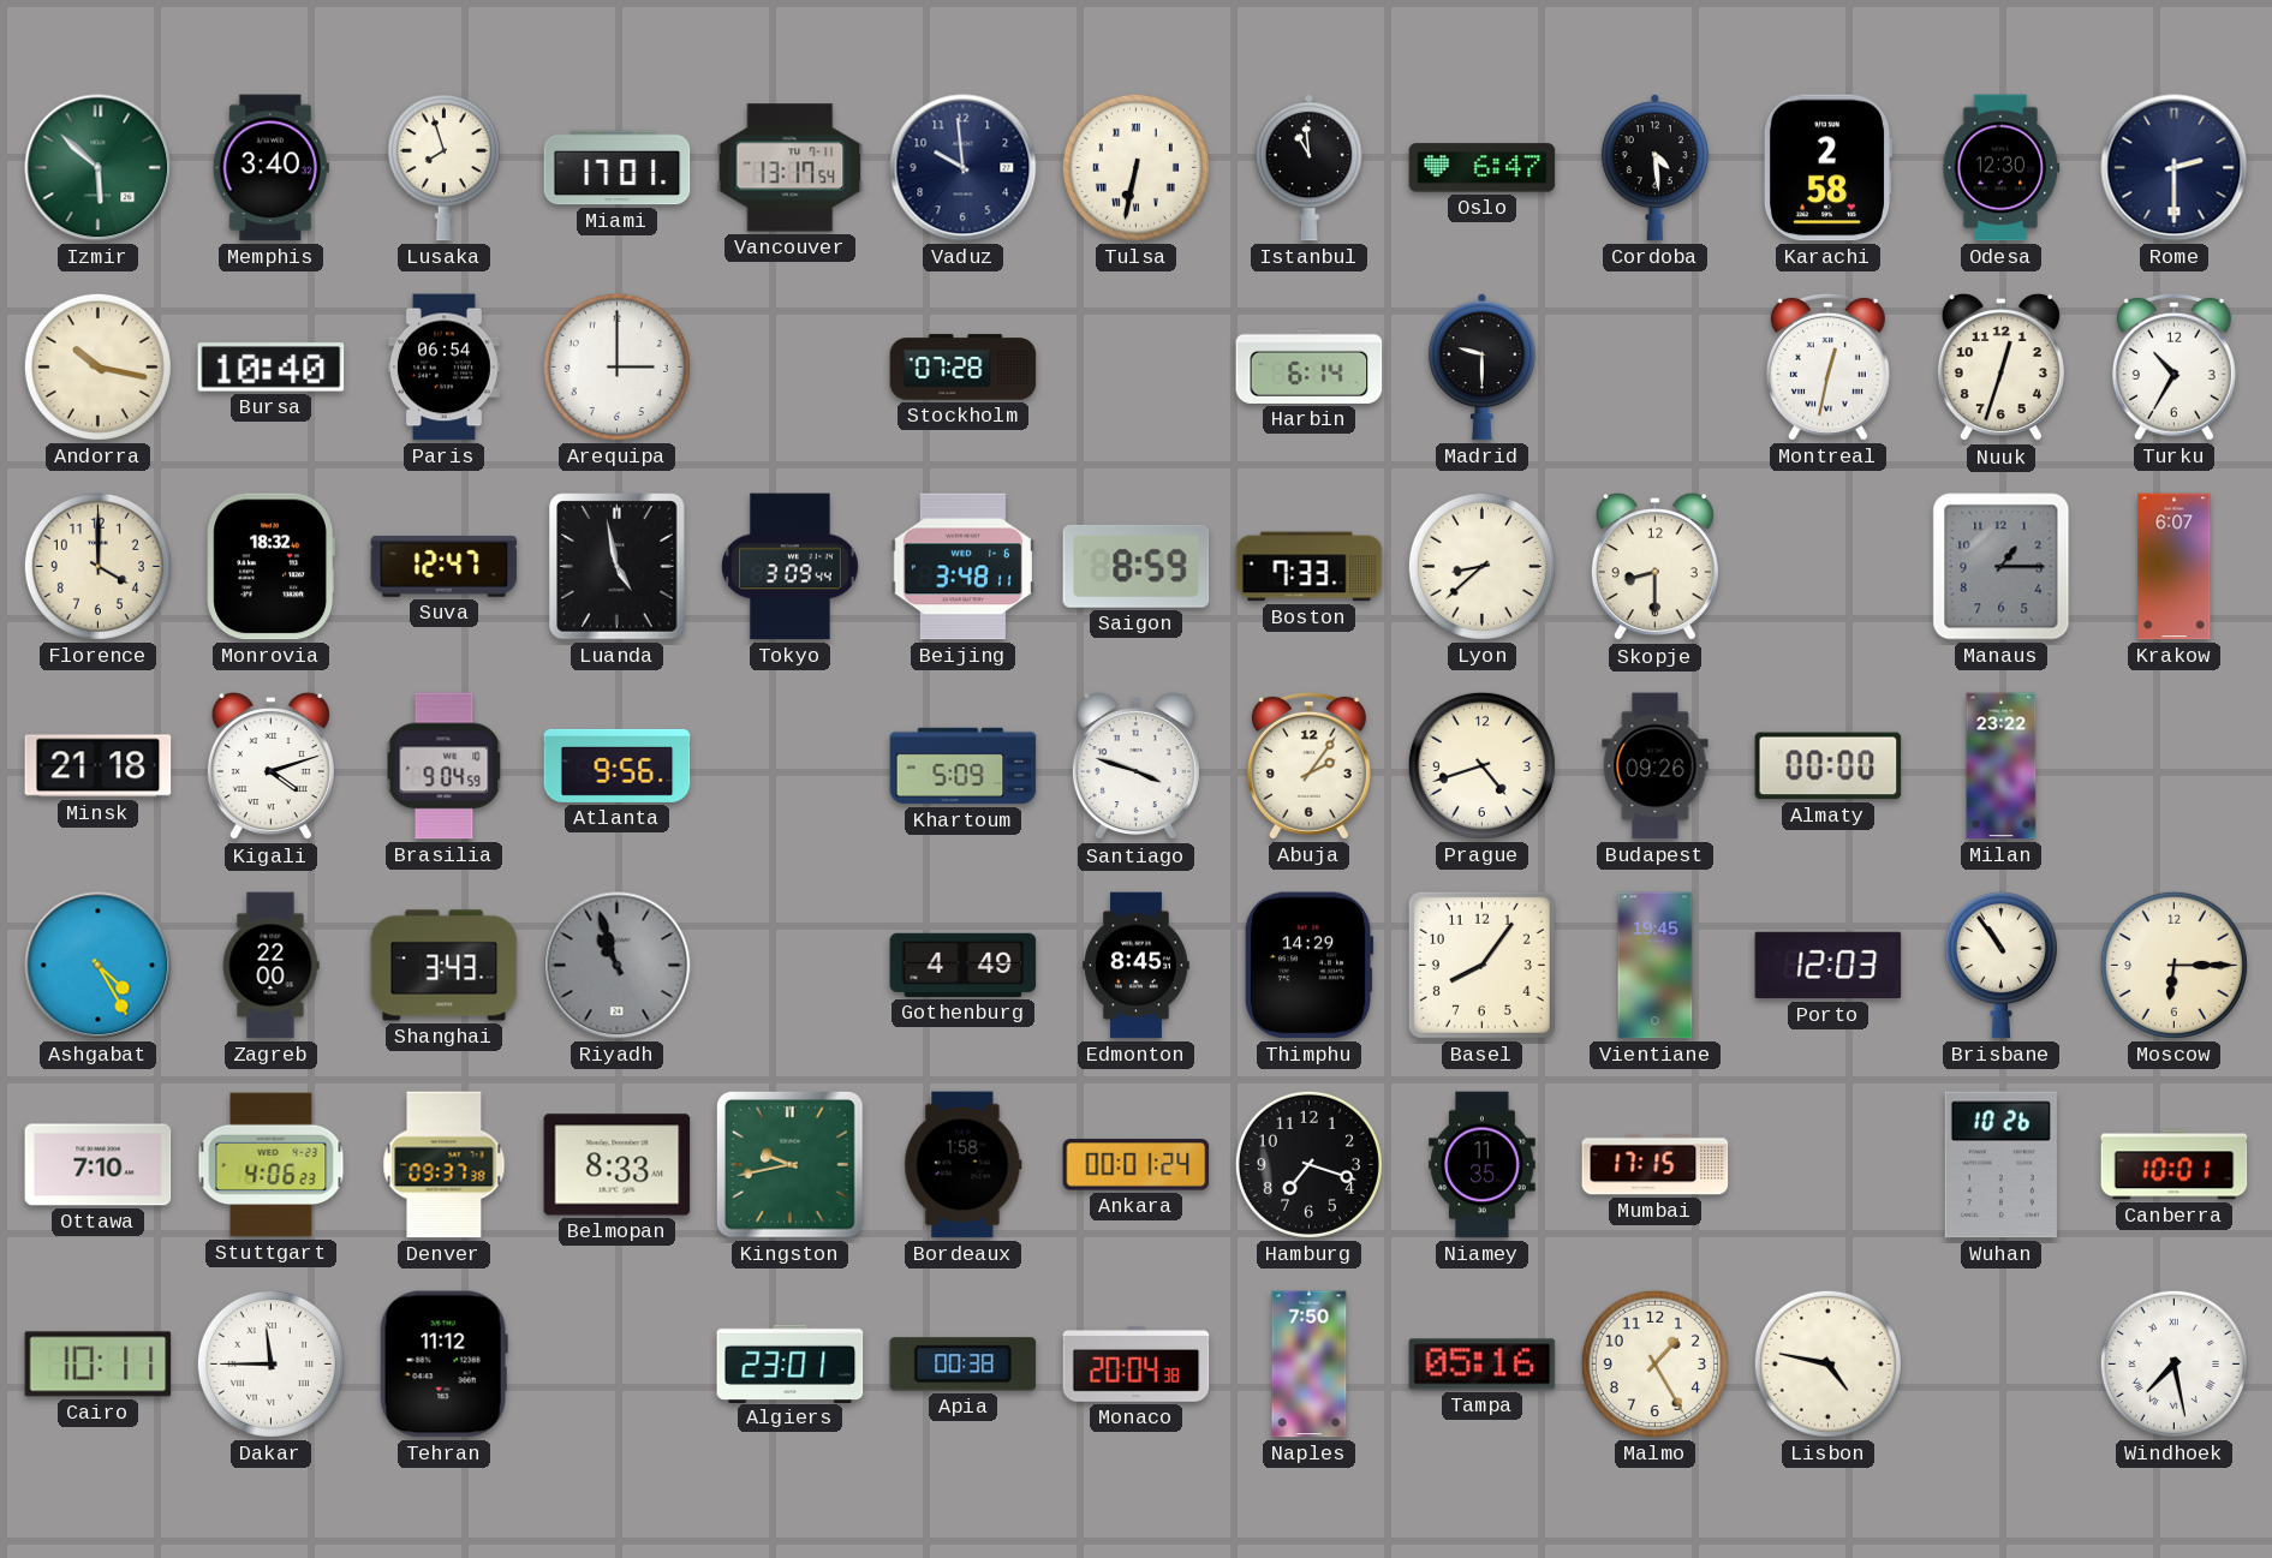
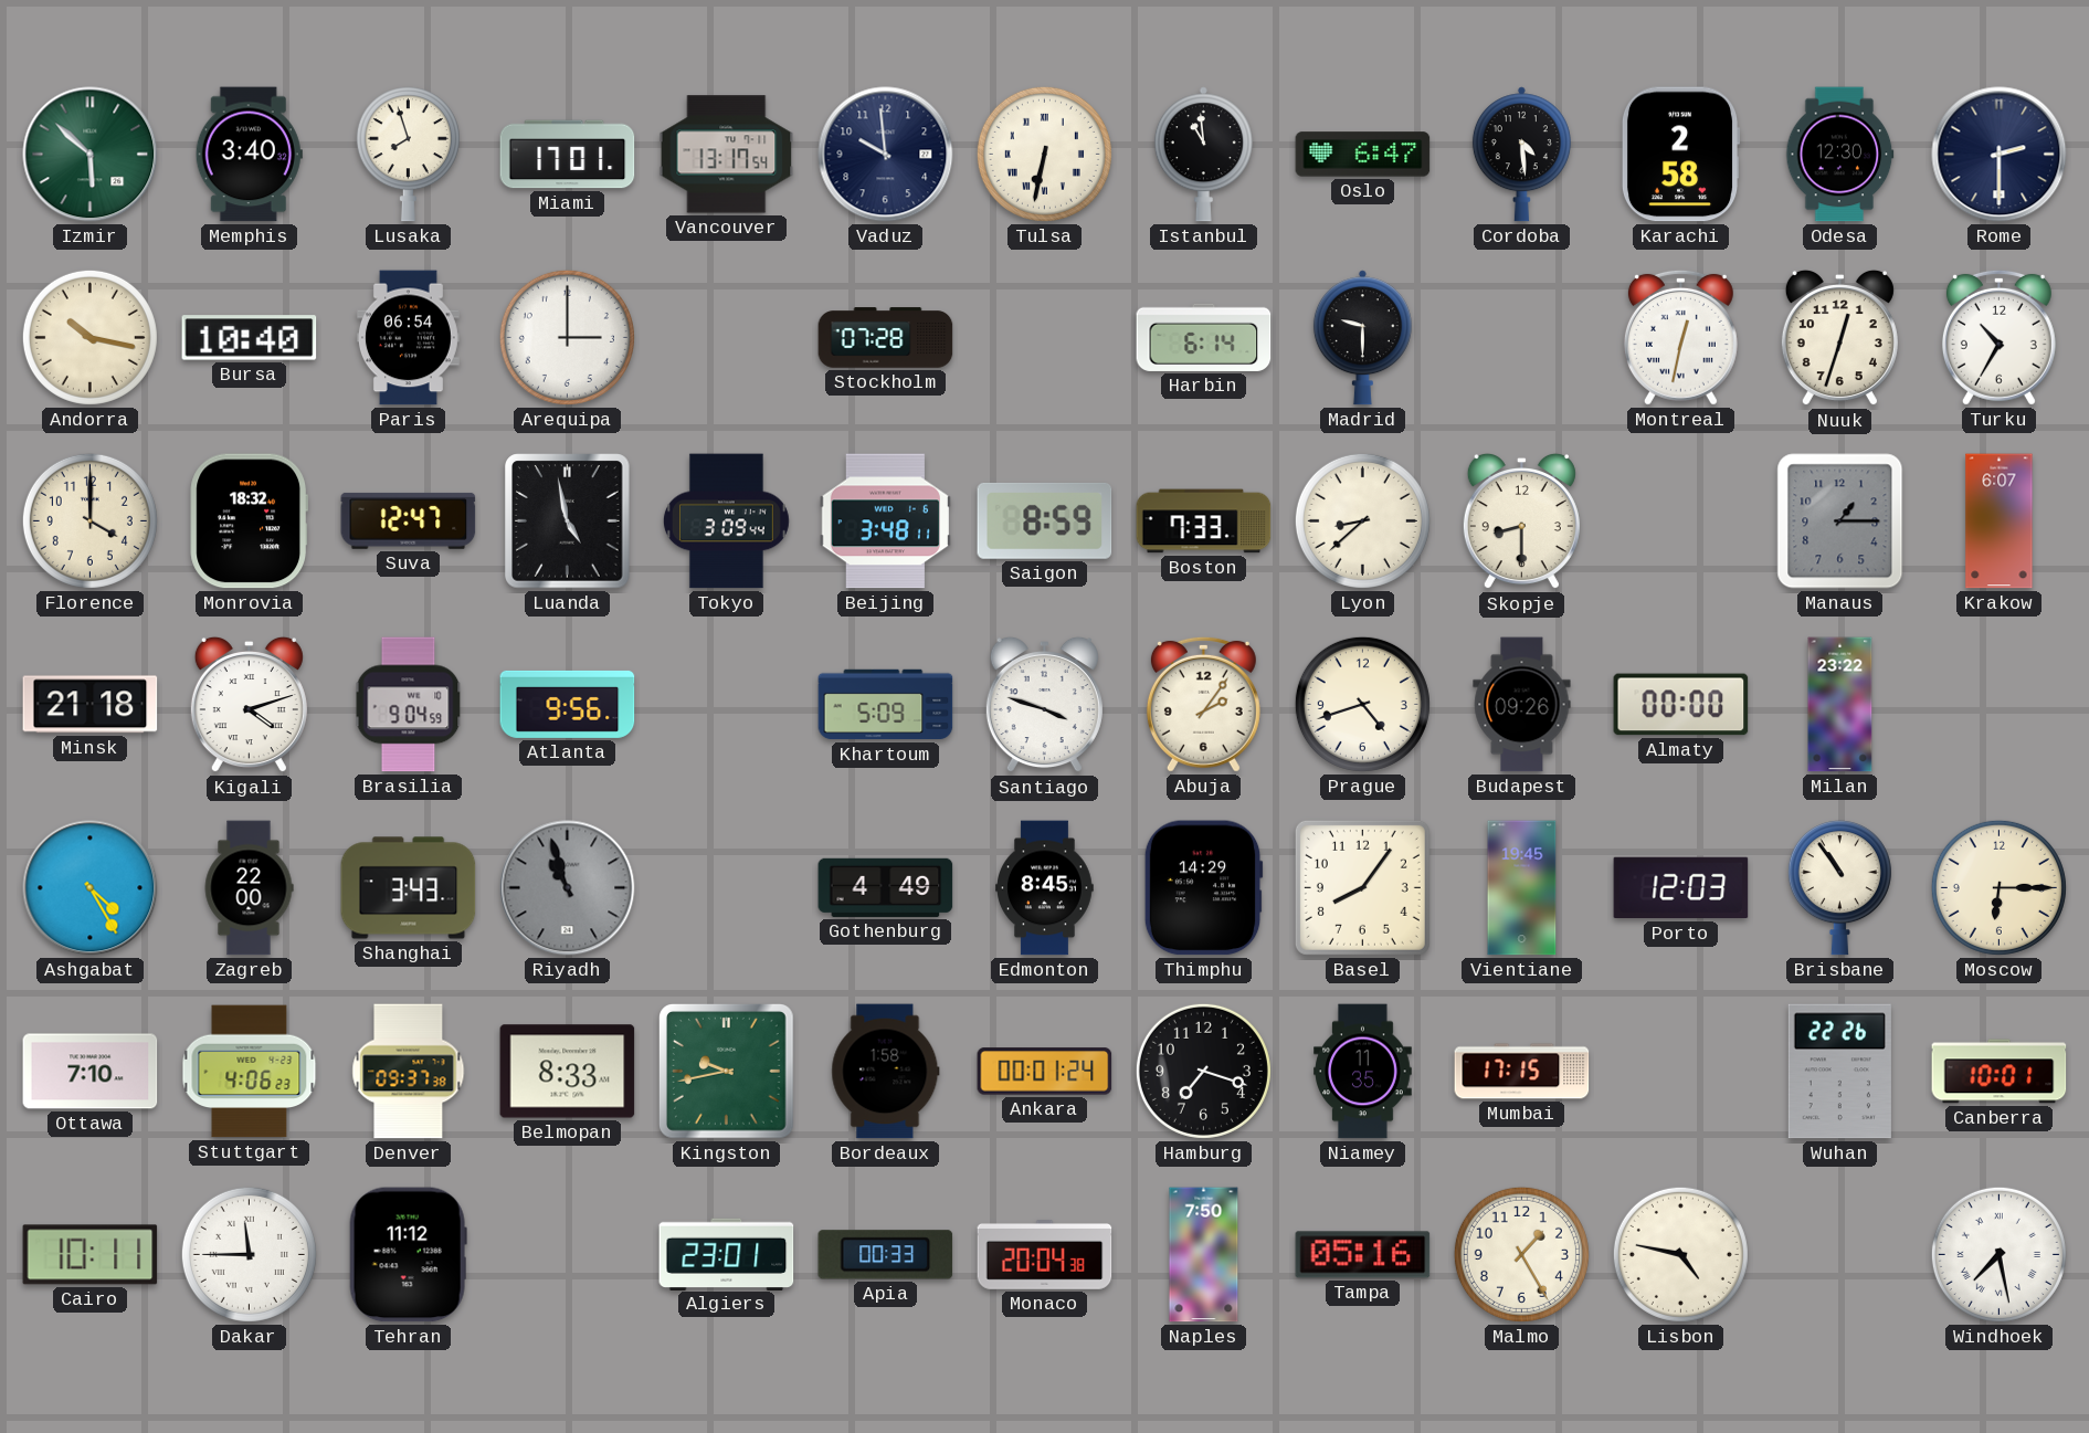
Wuhan: 10:26 -> 22:26 (1839, 1072)
Apia: 00:38 -> 00:33 (886, 1255)
